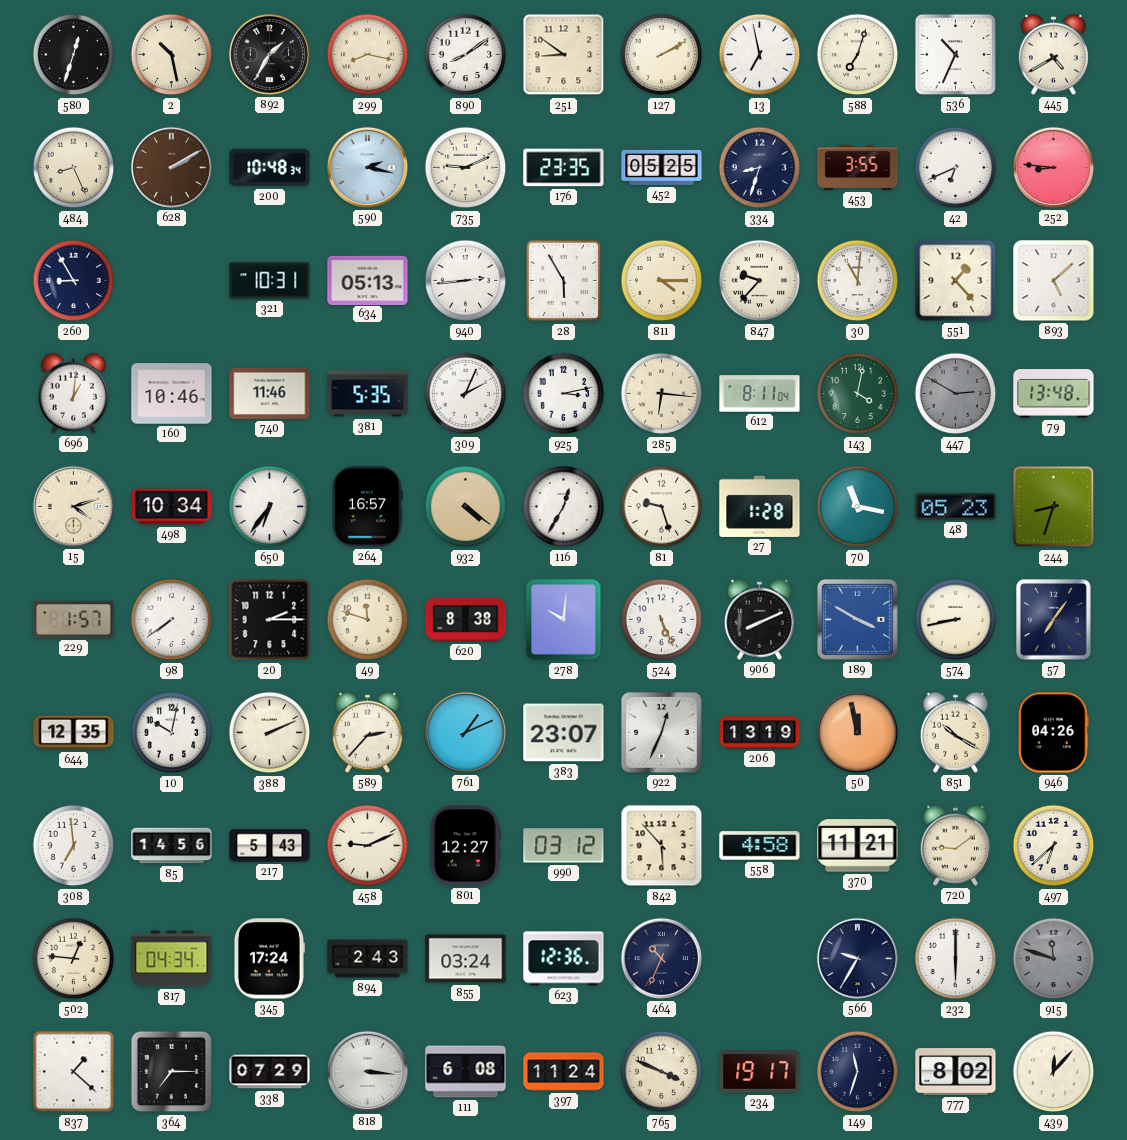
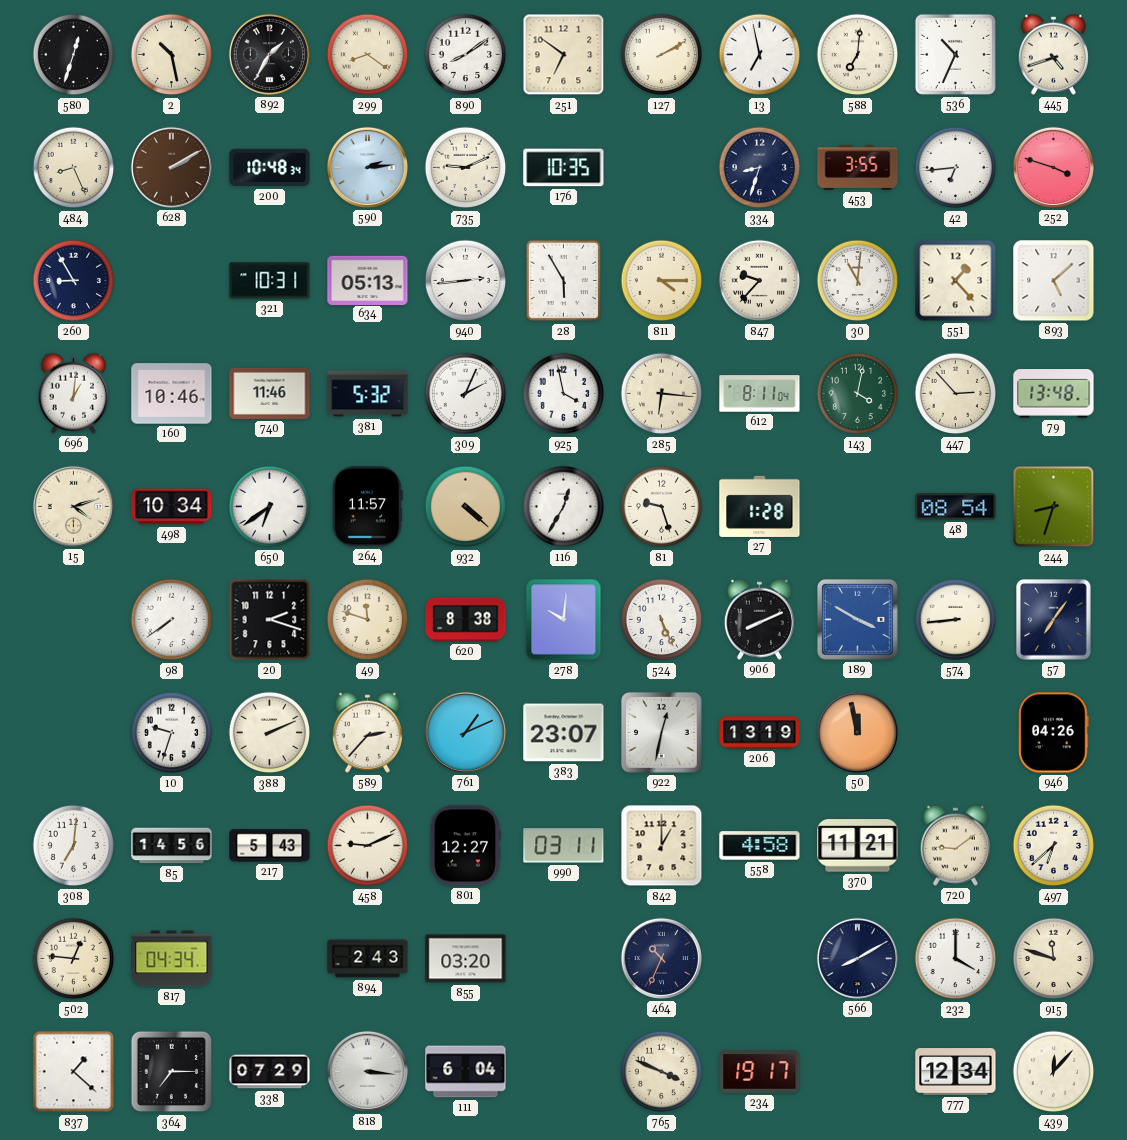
299: 8:17 -> 8:21 (368, 55)
251: 8:51 -> 6:51 (564, 55)
588: 7:03 -> 7:01 (858, 55)
445: 4:40 -> 4:42 (1053, 54)
590: 2:17 -> 2:14 (367, 167)
176: 23:35 -> 10:35 (564, 168)
452: 05:25 -> none (662, 167)
42: 6:41 -> 6:44 (956, 168)
252: 8:46 -> 3:48 (1053, 167)
381: 5:35 -> 5:32 (368, 394)
925: 3:13 -> 3:58 (564, 394)
447: 2:50 -> 2:53 (956, 394)
447 dial: grey -> cream (956, 394)
650: 6:36 -> 6:39 (270, 507)
264: 16:57 -> 11:57 (368, 507)
932: 4:21 -> 4:22 (466, 507)
70: 11:17 -> none (858, 507)
48: 05:23 -> 08:54 (956, 507)
229: 1:57 -> none (74, 620)
20: 2:15 -> 2:18 (270, 620)
574: 8:43 -> 8:44 (956, 620)
644: 12:35 -> none (74, 733)
10: 10:02 -> 9:33 (172, 733)
922: 12:34 -> 12:32 (662, 733)
851: 10:20 -> none (955, 732)
308: 6:59 -> 7:01 (74, 846)
990: 03:12 -> 03:11 (564, 846)
842: 5:53 -> 1:00 (662, 846)
345: 17:24 -> none (269, 959)
855: 03:24 -> 03:20 (466, 959)
623: 12:36 -> none (564, 959)
566: 9:35 -> 8:10 (857, 958)
232: 6:00 -> 4:00 (956, 959)
915 dial: grey -> cream (1054, 959)
111: 6:08 -> 6:04 (466, 1072)
397: 11:24 -> none (564, 1072)
149: 11:33 -> none (858, 1072)
777: 8:02 -> 12:34 (956, 1072)
